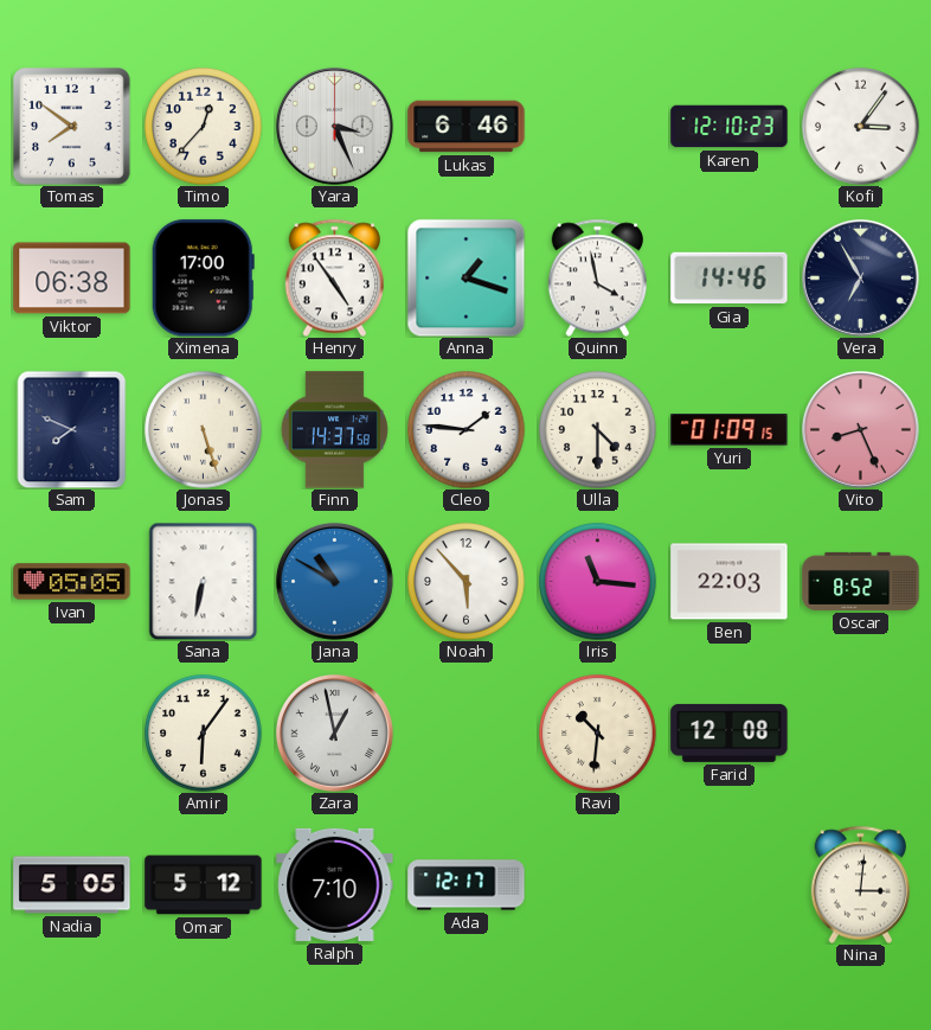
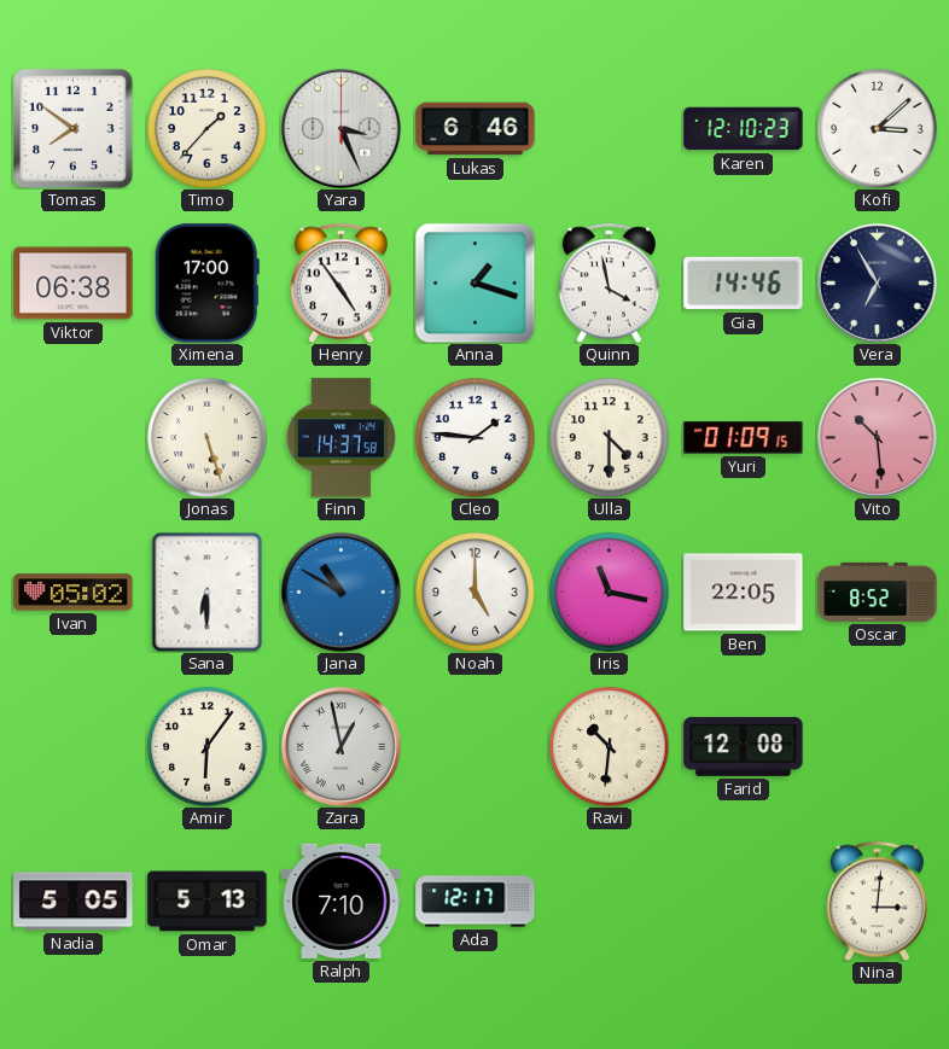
Timo: 12:37 -> 1:37 (208, 129)
Kofi: 3:06 -> 3:08 (878, 129)
Sam: 7:49 -> none (72, 429)
Vito: 8:26 -> 10:29 (877, 437)
Ivan: 05:05 -> 05:02 (74, 593)
Sana: 6:32 -> 6:30 (208, 591)
Noah: 5:53 -> 5:00 (476, 593)
Iris: 11:16 -> 11:17 (610, 593)
Ben: 22:03 -> 22:05 (744, 593)
Omar: 5:12 -> 5:13 (208, 902)
